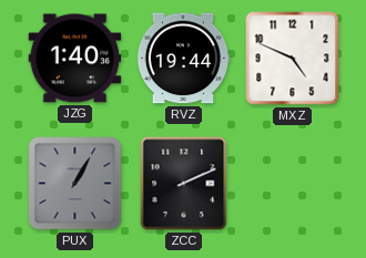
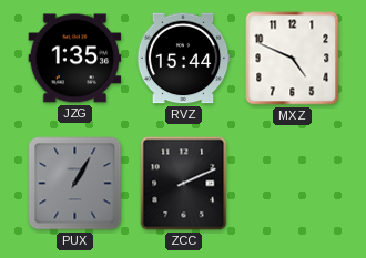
JZG: 1:40 -> 1:35 (75, 59)
RVZ: 19:44 -> 15:44 (183, 59)
